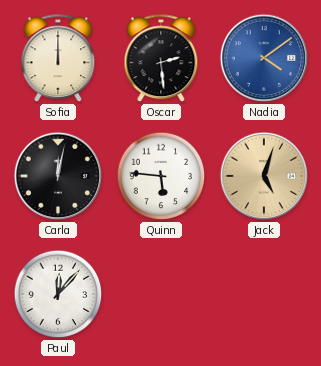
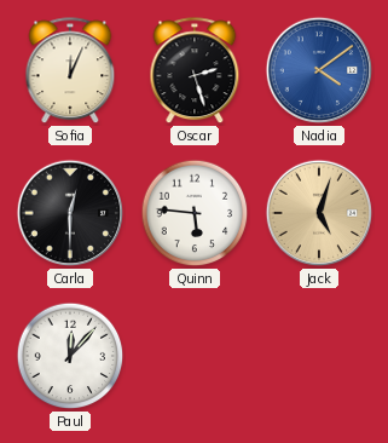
Sofia: 12:00 -> 12:04 (70, 71)
Oscar: 2:29 -> 2:27 (195, 71)
Carla: 12:02 -> 12:30 (70, 213)
